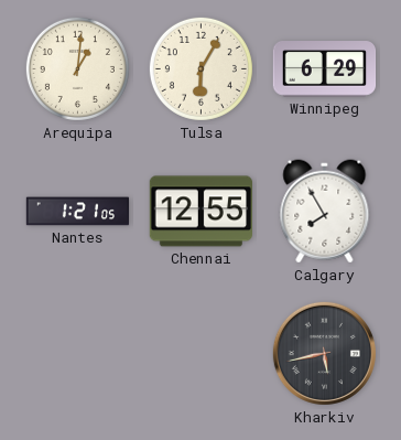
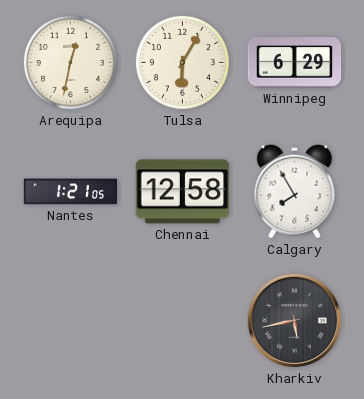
Arequipa: 1:01 -> 12:32 (70, 62)
Chennai: 12:55 -> 12:58 (182, 192)
